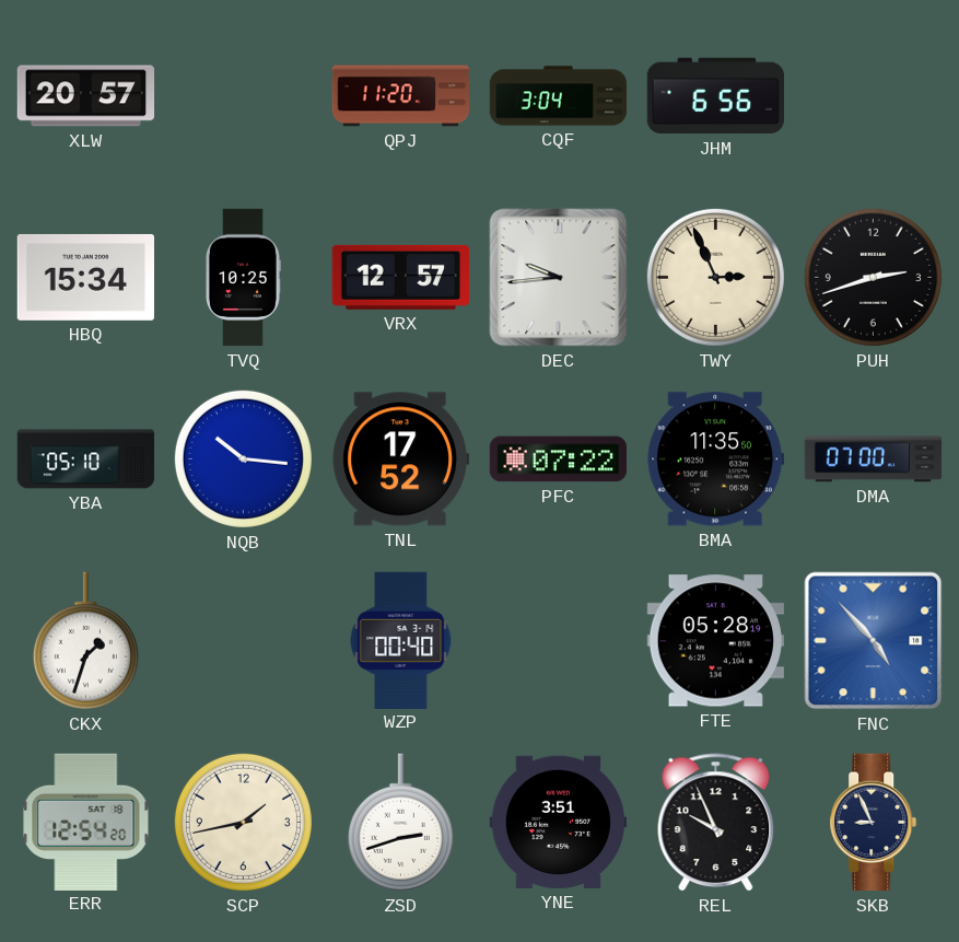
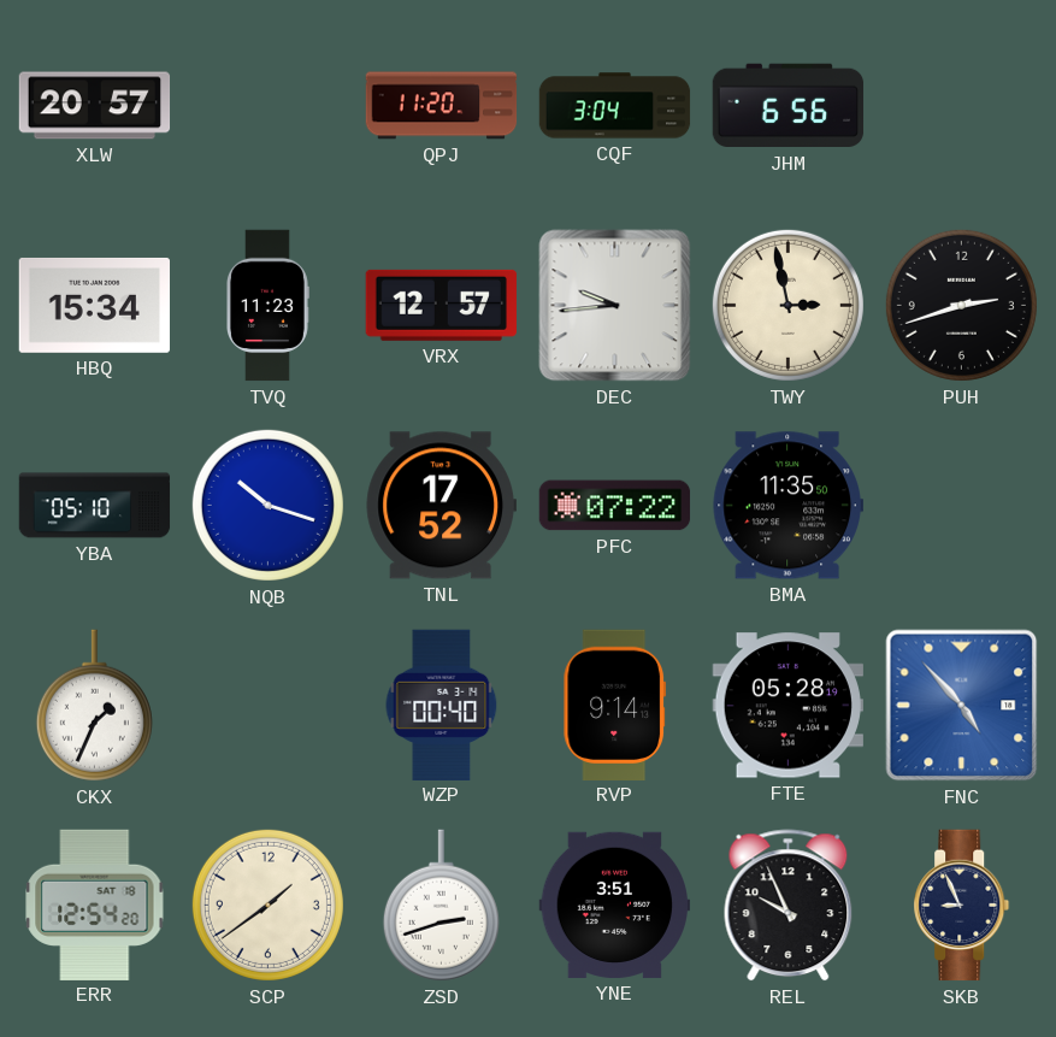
TVQ: 10:25 -> 11:23 (269, 306)
TWY: 2:56 -> 2:58 (787, 305)
NQB: 10:16 -> 10:18 (267, 505)
DMA: 07:00 -> none (874, 460)
CKX: 1:33 -> 1:34 (94, 706)
RVP: none -> 9:14 (615, 705)
SCP: 1:43 -> 1:39 (267, 905)
